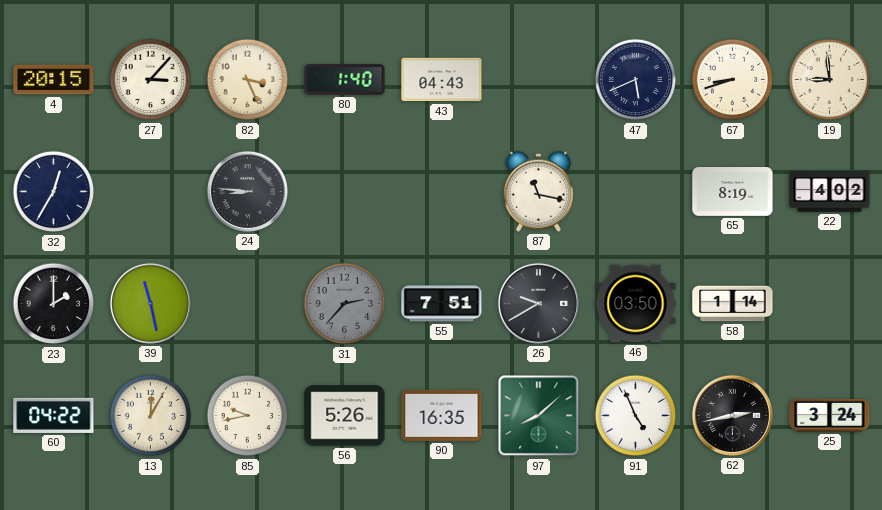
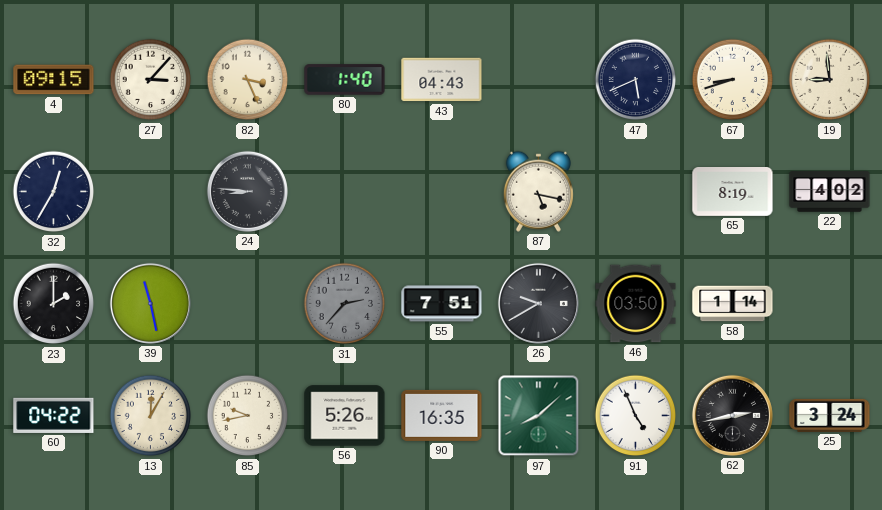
4: 20:15 -> 09:15 (54, 80)
87: 11:17 -> 5:17 (538, 191)
